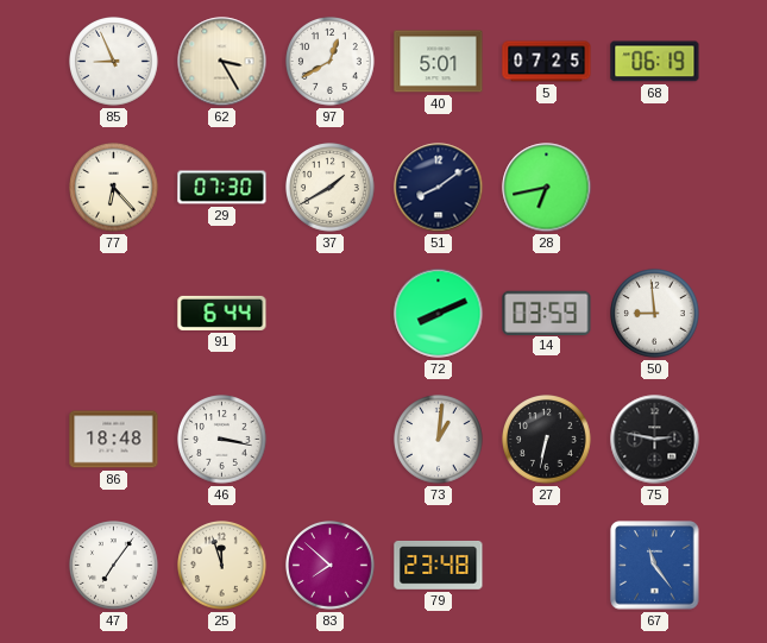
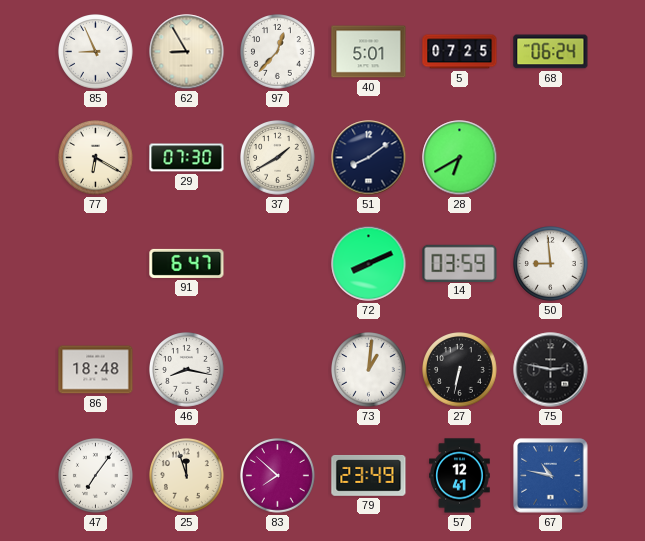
62: 3:25 -> 8:55 (187, 52)
97: 12:40 -> 12:37 (278, 52)
68: 06:19 -> 06:24 (551, 52)
77: 6:23 -> 6:20 (96, 158)
28: 6:43 -> 6:40 (460, 158)
91: 6:44 -> 6:47 (187, 263)
46: 3:17 -> 8:17 (187, 370)
79: 23:48 -> 23:49 (369, 475)
57: none -> 12:41 (460, 476)
67: 11:24 -> 10:47 (551, 476)
